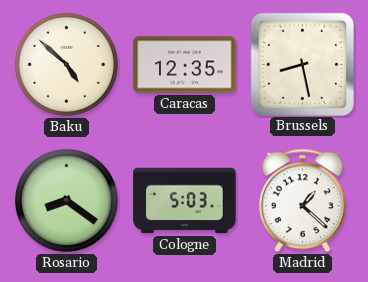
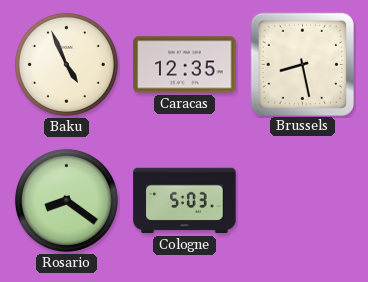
Baku: 4:52 -> 4:56 (66, 64)
Madrid: 1:22 -> none (303, 201)
